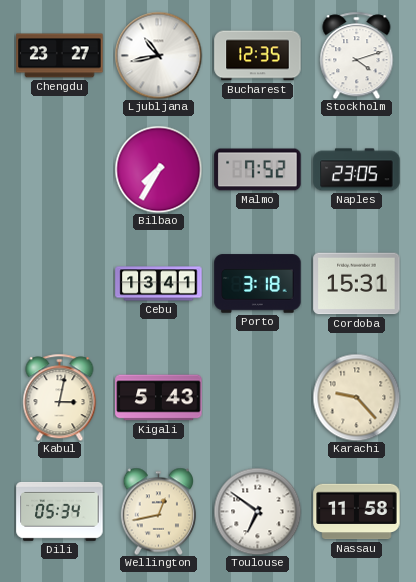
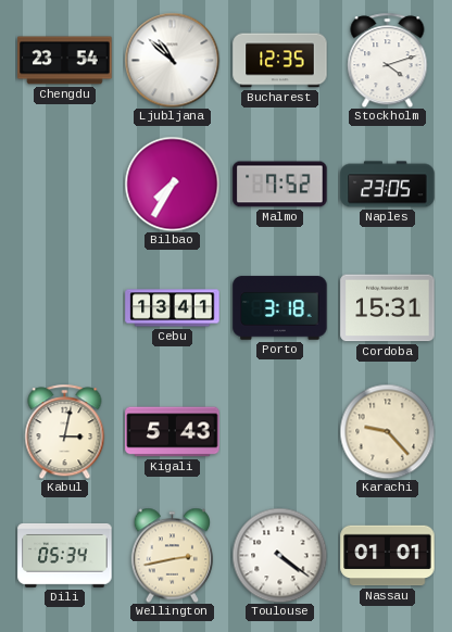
Chengdu: 23:27 -> 23:54 (65, 61)
Ljubljana: 10:43 -> 10:52 (172, 60)
Wellington: 12:43 -> 2:43 (172, 555)
Toulouse: 6:51 -> 4:21 (279, 555)
Nassau: 11:58 -> 01:01 (388, 556)
